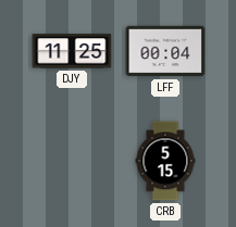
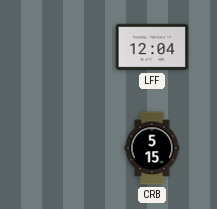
DJY: 11:25 -> none (72, 51)
LFF: 00:04 -> 12:04 (152, 47)
